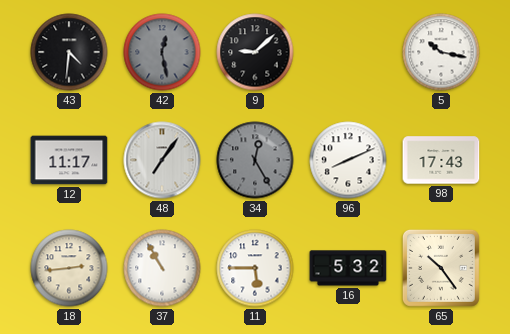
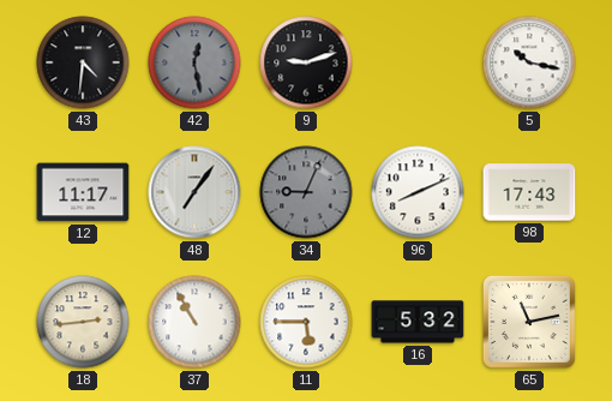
9: 9:08 -> 9:12 (306, 62)
34: 12:25 -> 9:04 (306, 192)
65: 10:24 -> 11:13 (529, 322)
